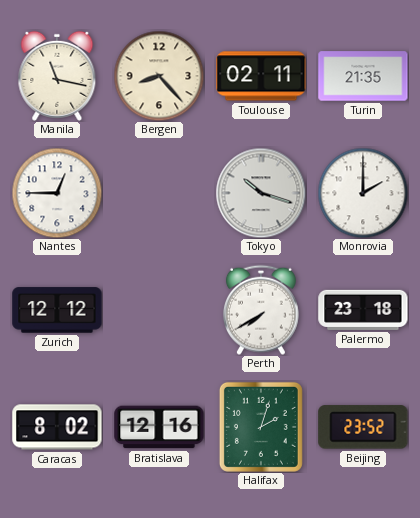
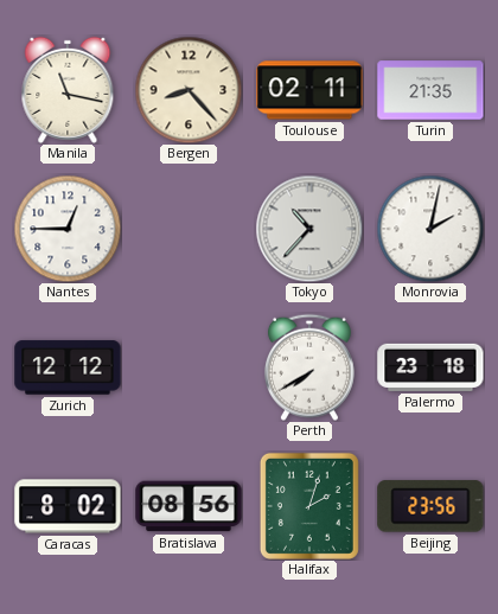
Tokyo: 10:18 -> 10:37 (309, 229)
Monrovia: 2:00 -> 2:02 (430, 229)
Bratislava: 12:16 -> 08:56 (189, 506)
Beijing: 23:52 -> 23:56 (430, 506)
